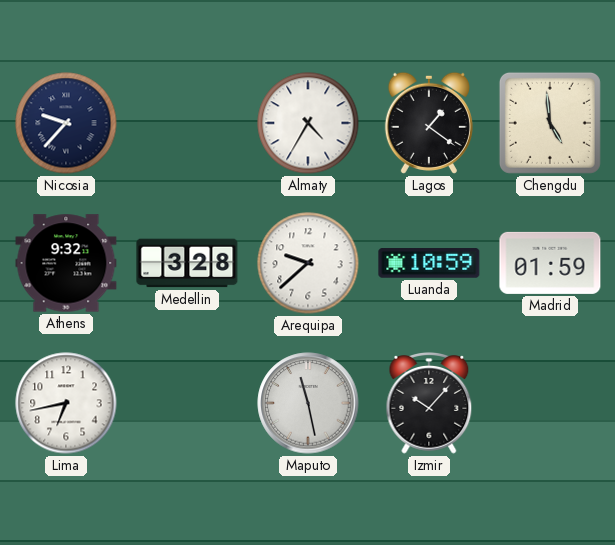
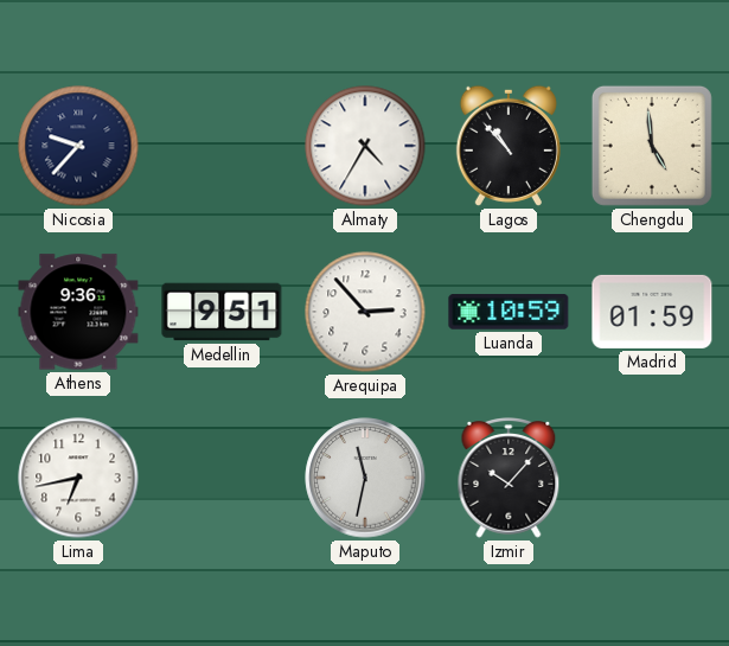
Lagos: 1:21 -> 10:53 (509, 146)
Athens: 9:32 -> 9:36 (78, 312)
Medellin: 3:28 -> 9:51 (222, 312)
Arequipa: 9:38 -> 2:53 (365, 312)
Maputo: 11:28 -> 11:32 (365, 478)
